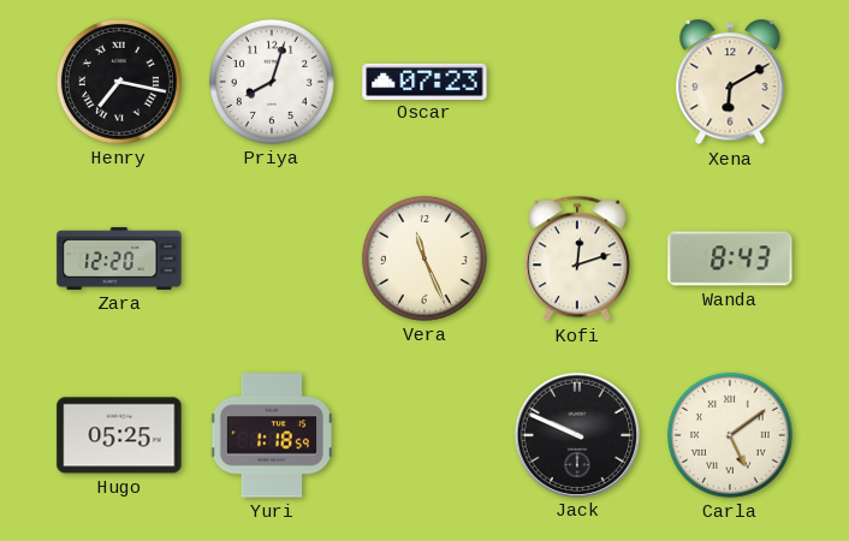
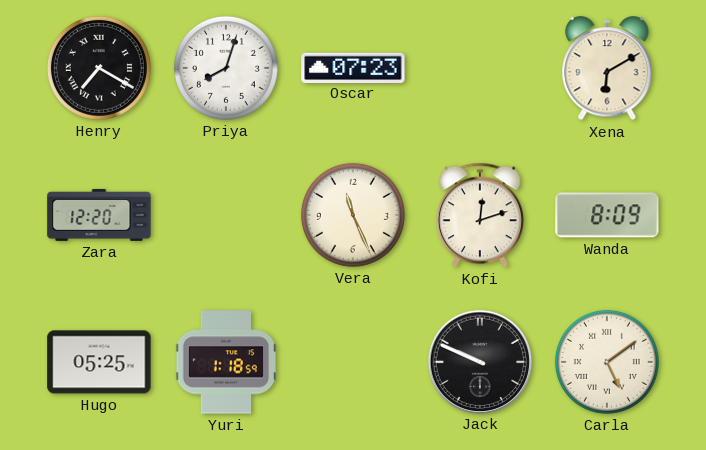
Henry: 7:17 -> 7:20 (99, 68)
Wanda: 8:43 -> 8:09 (607, 215)
